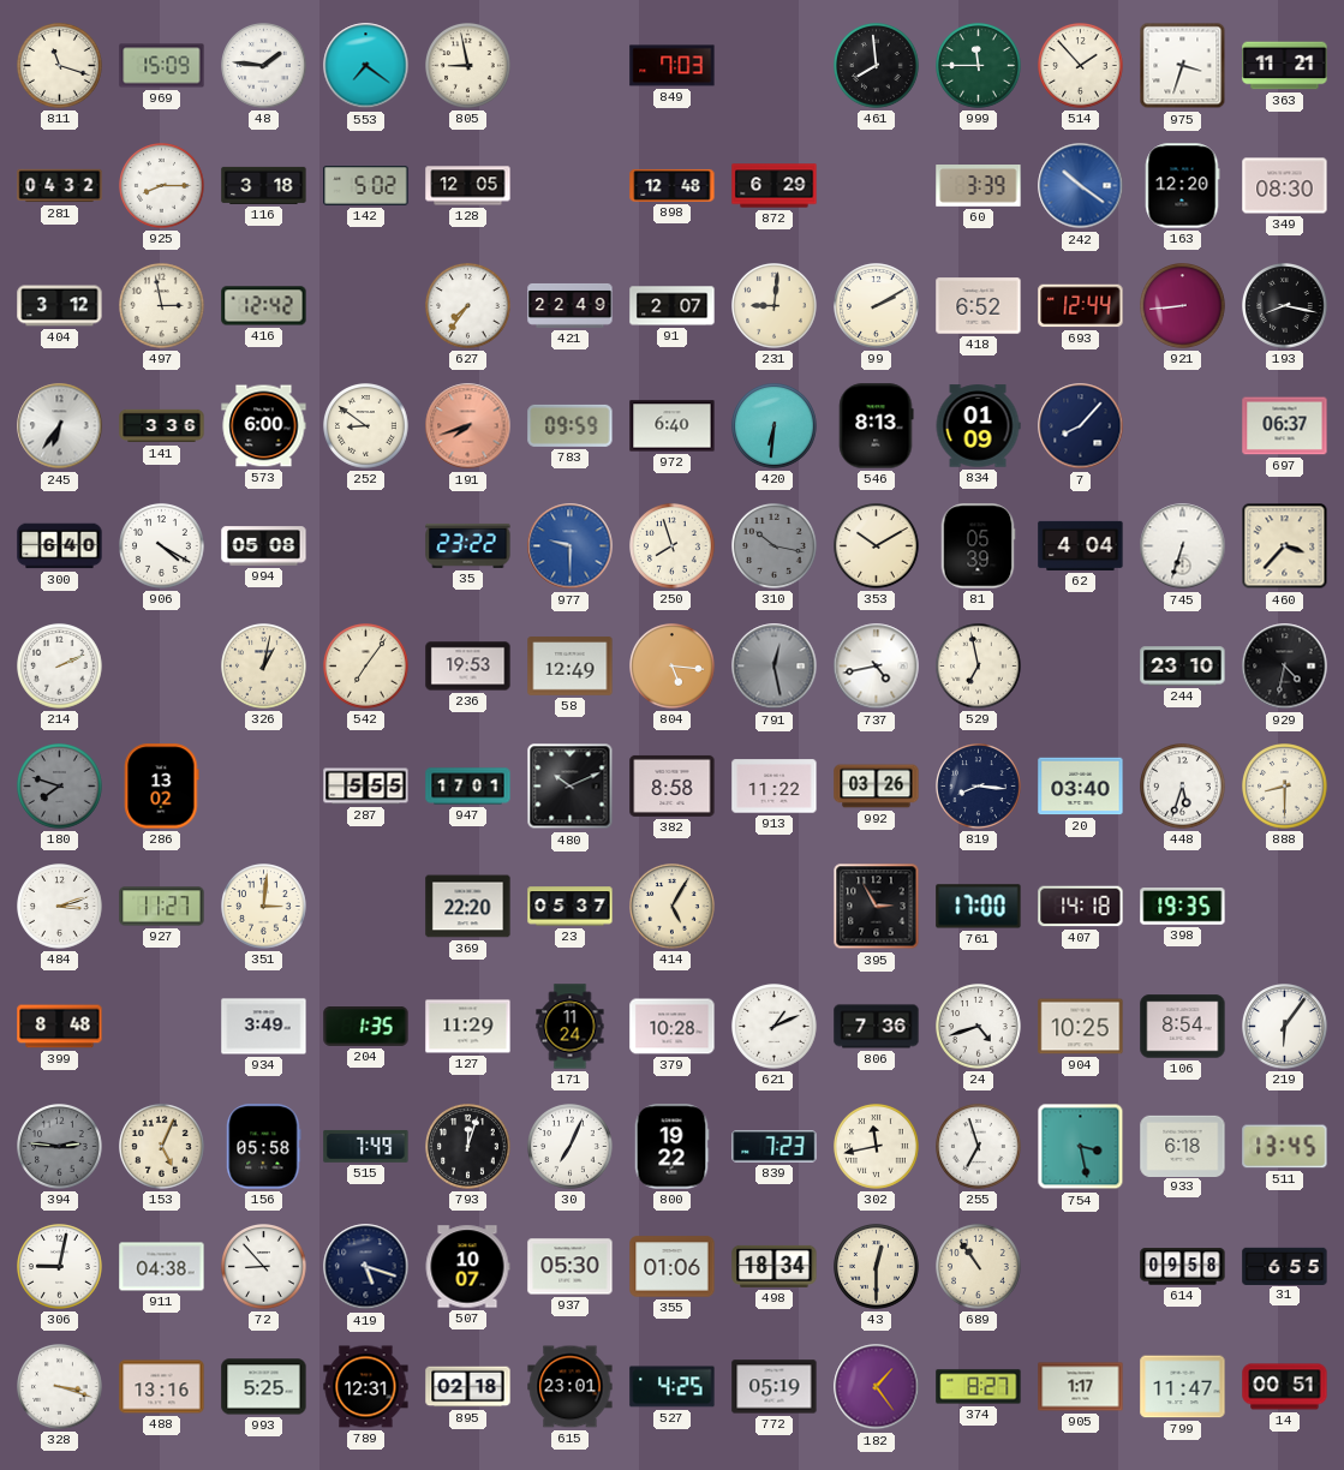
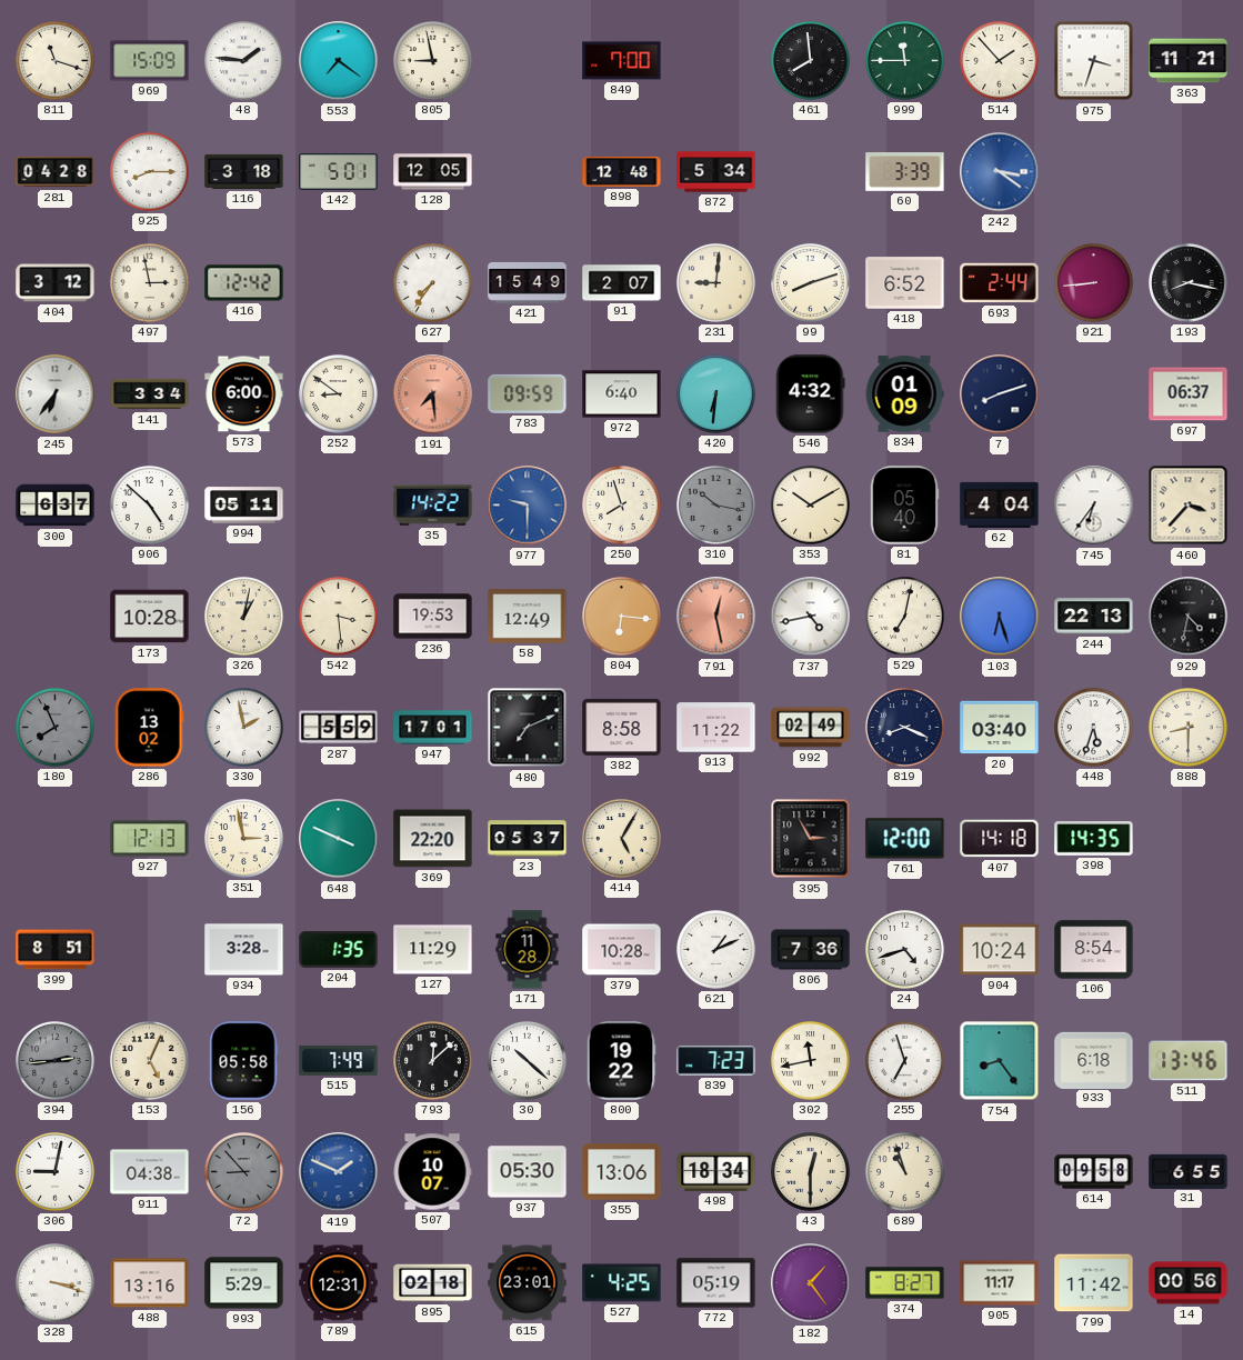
849: 7:03 -> 7:00 (622, 61)
281: 04:32 -> 04:28 (56, 172)
142: 5:02 -> 5:01 (339, 172)
872: 6:29 -> 5:34 (716, 172)
242: 10:21 -> 3:21 (1000, 172)
163: 12:20 -> none (1182, 186)
349: 08:30 -> none (1285, 186)
421: 22:49 -> 15:49 (528, 282)
99: 2:10 -> 8:12 (811, 283)
693: 12:44 -> 2:44 (1000, 283)
141: 3:36 -> 3:34 (150, 394)
191: 7:42 -> 7:29 (433, 394)
546: 8:13 -> 4:32 (811, 394)
7: 8:07 -> 8:12 (1000, 394)
300: 6:40 -> 6:37 (56, 506)
906: 4:20 -> 4:52 (150, 506)
994: 05:08 -> 05:11 (244, 506)
35: 23:22 -> 14:22 (433, 504)
81: 05:39 -> 05:40 (904, 506)
745: 6:33 -> 6:36 (1094, 506)
214: 2:11 -> none (60, 667)
173: none -> 10:28 (150, 617)
542: 7:06 -> 3:29 (339, 617)
804: 5:16 -> 6:16 (622, 617)
791 dial: grey -> salmon (716, 617)
529: 6:58 -> 7:02 (905, 617)
103: none -> 6:27 (1000, 617)
244: 23:10 -> 22:13 (1094, 617)
180: 7:48 -> 7:56 (56, 728)
330: none -> 1:58 (244, 728)
287: 5:55 -> 5:59 (339, 728)
480: 10:11 -> 7:11 (528, 728)
992: 03:26 -> 02:49 (811, 728)
819: 8:16 -> 8:19 (905, 728)
484: 3:12 -> none (60, 907)
927: 11:27 -> 12:13 (150, 839)
351: 3:01 -> 2:58 (244, 839)
648: none -> 3:49 (339, 839)
761: 17:00 -> 12:00 (905, 839)
398: 19:35 -> 14:35 (1094, 839)
399: 8:48 -> 8:51 (56, 950)
934: 3:49 -> 3:28 (244, 950)
171: 11:24 -> 11:28 (528, 950)
904: 10:25 -> 10:24 (1000, 950)
219: 6:06 -> none (1285, 1027)
394: 2:46 -> 2:44 (56, 1061)
793: 12:03 -> 12:08 (433, 1061)
30: 7:04 -> 10:22 (528, 1061)
754: 3:28 -> 8:24 (1000, 1061)
511: 13:45 -> 13:46 (1189, 1061)
72 dial: white -> grey (244, 1172)
419: 5:18 -> 1:49 (339, 1172)
419 dial: navy -> blue (339, 1172)
355: 01:06 -> 13:06 (622, 1172)
689: 10:54 -> 10:57 (905, 1172)
993: 5:25 -> 5:29 (244, 1283)
905: 1:17 -> 11:17 (1000, 1283)
799: 11:47 -> 11:42 (1094, 1283)
14: 00:51 -> 00:56 (1189, 1283)
